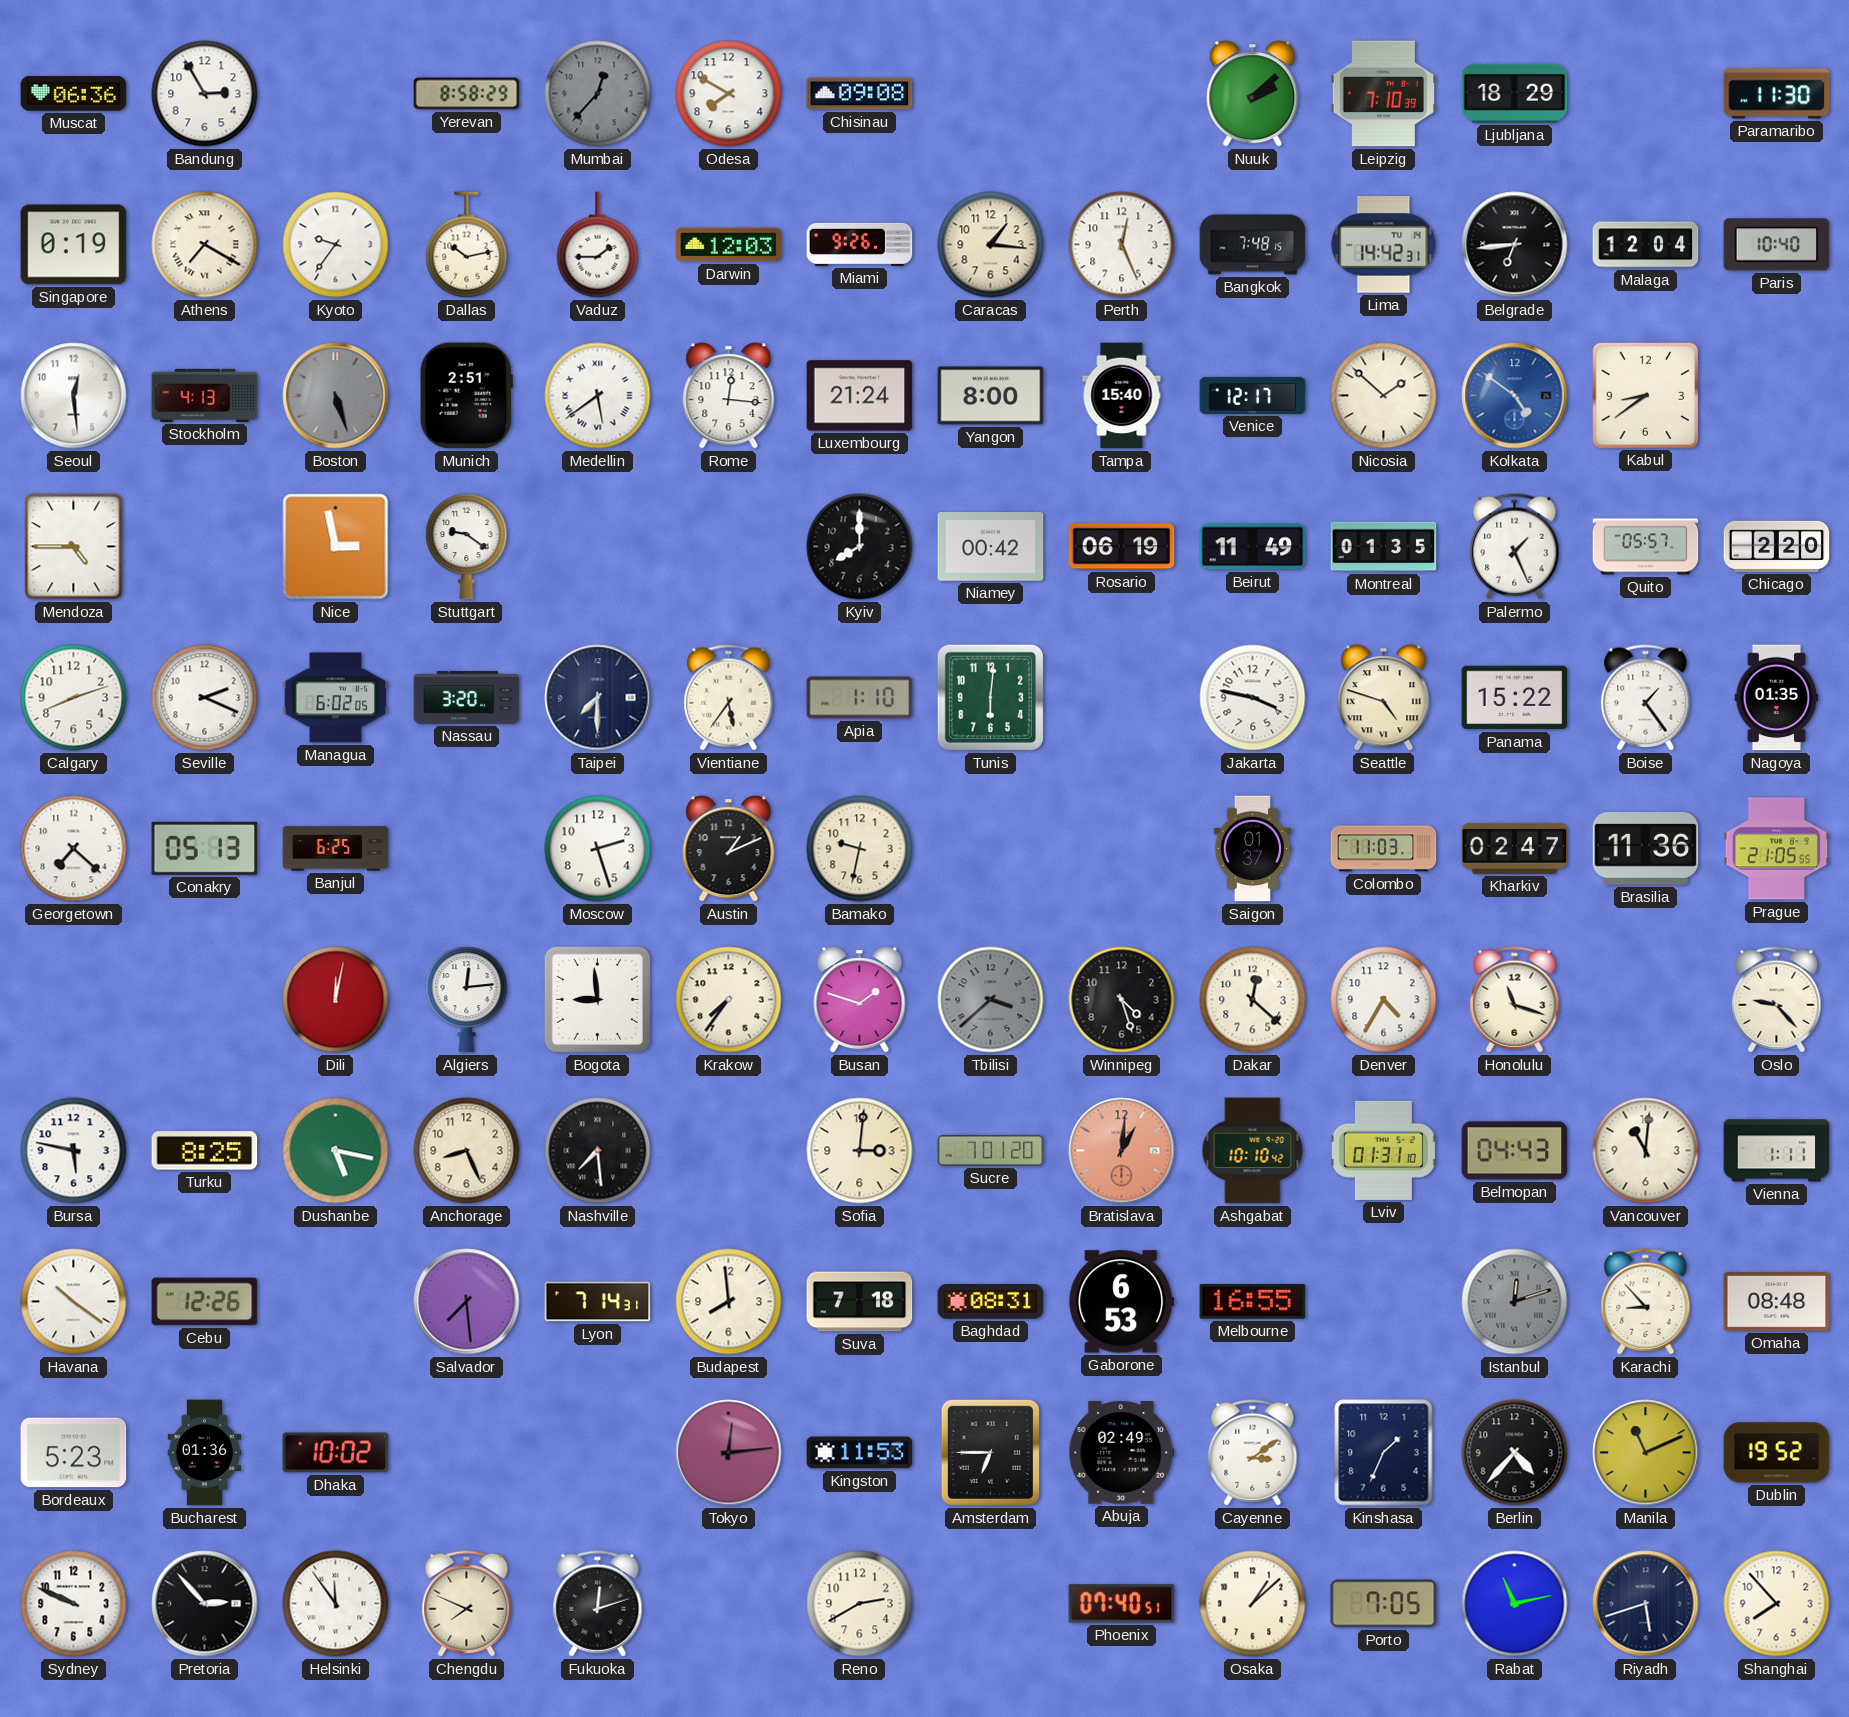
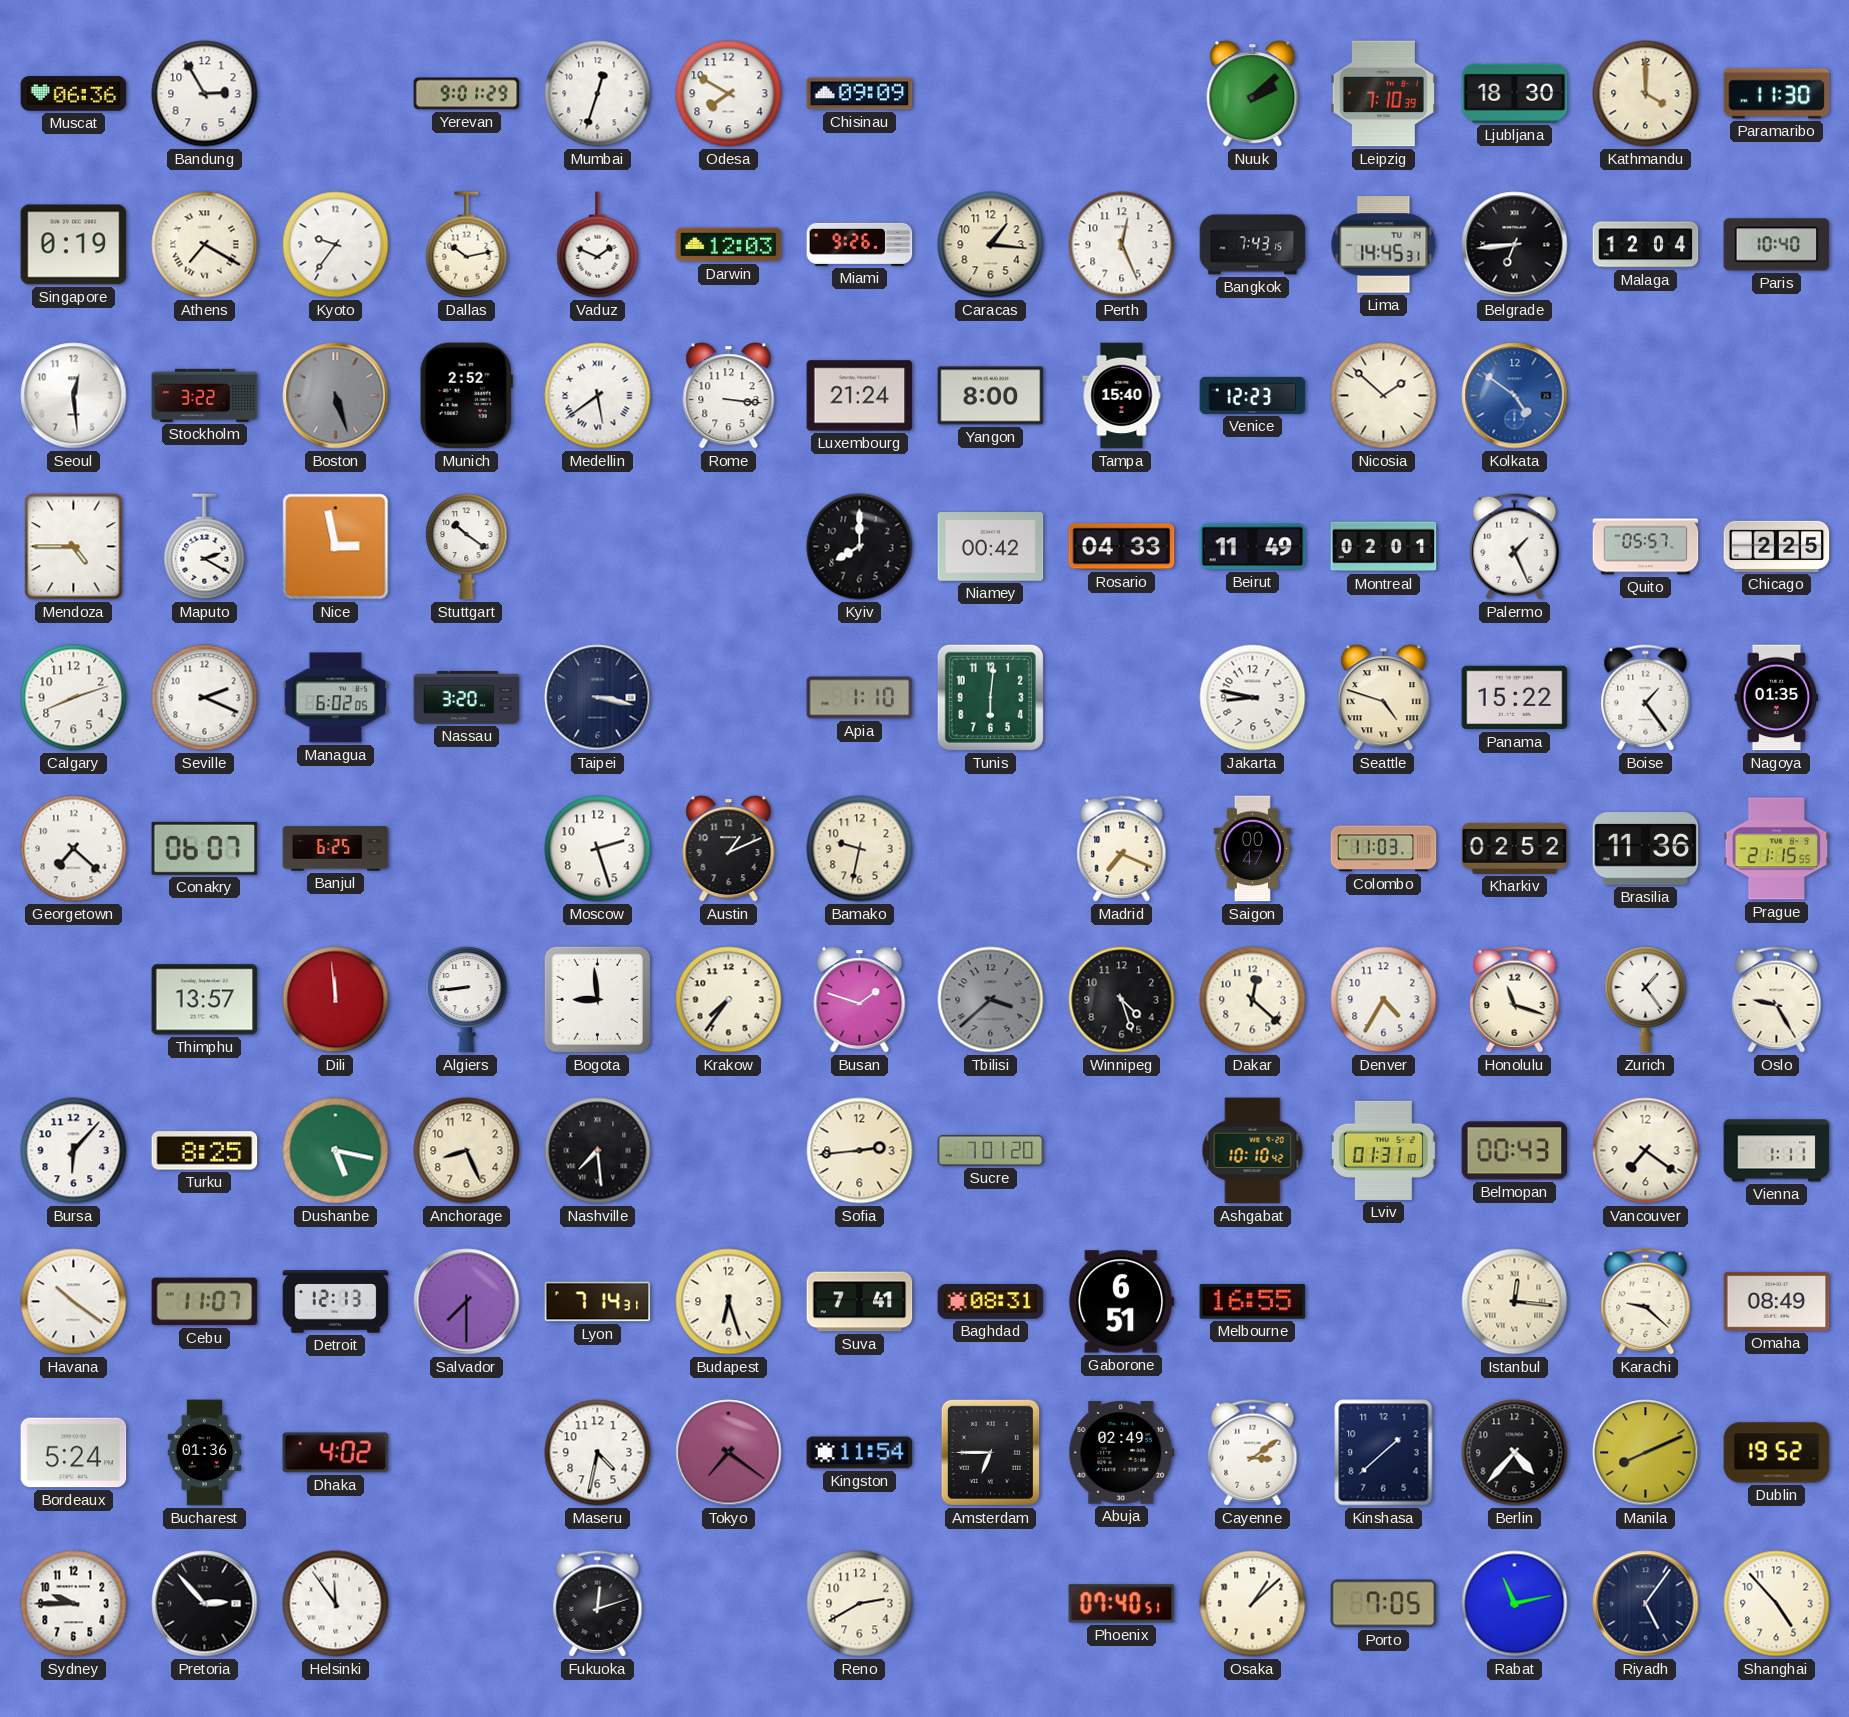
Yerevan: 8:58 -> 9:01 (467, 94)
Mumbai: 12:37 -> 12:33 (598, 94)
Mumbai dial: grey -> white (598, 94)
Chisinau: 09:08 -> 09:09 (860, 94)
Ljubljana: 18:29 -> 18:30 (1515, 93)
Kathmandu: none -> 4:00 (1646, 94)
Vaduz: 1:45 -> 1:49 (598, 245)
Bangkok: 7:48 -> 7:43 (1253, 245)
Lima: 14:42 -> 14:45 (1384, 245)
Stockholm: 4:13 -> 3:22 (205, 395)
Munich: 2:51 -> 2:52 (466, 396)
Rome: 12:16 -> 3:16 (729, 396)
Venice: 12:17 -> 12:23 (1253, 395)
Kabul: 8:39 -> none (1645, 395)
Maputo: none -> 2:20 (205, 547)
Stuttgart: 9:21 -> 10:21 (467, 547)
Rosario: 06:19 -> 04:33 (1122, 547)
Montreal: 01:35 -> 02:01 (1384, 547)
Chicago: 2:20 -> 2:25 (1777, 546)
Taipei: 7:30 -> 3:17 (598, 698)
Vientiane: 5:36 -> none (729, 698)
Jakarta: 3:47 -> 8:47 (1253, 698)
Conakry: 05:13 -> 06:07 (205, 848)
Madrid: none -> 7:19 (1122, 849)
Saigon: 01:37 -> 00:47 (1253, 849)
Kharkiv: 02:47 -> 02:52 (1515, 848)
Prague: 21:05 -> 21:15 (1777, 849)
Thimphu: none -> 13:57 (205, 1000)
Dili: 12:02 -> 11:59 (336, 1000)
Algiers: 12:14 -> 8:44 (467, 1000)
Zurich: none -> 1:24 (1646, 1000)
Oslo: 9:23 -> 9:25 (1777, 1000)
Bursa: 5:47 -> 6:07 (74, 1151)
Sofia: 3:01 -> 2:44 (860, 1151)
Bratislava: 1:01 -> none (1122, 1151)
Belmopan: 04:43 -> 00:43 (1515, 1151)
Vancouver: 11:01 -> 7:21 (1646, 1151)
Cebu: 12:26 -> 11:07 (205, 1302)
Detroit: none -> 12:13 (336, 1302)
Salvador: 7:29 -> 7:30 (467, 1302)
Budapest: 7:59 -> 6:27 (729, 1302)
Suva: 7:18 -> 7:41 (860, 1302)
Gaborone: 6:53 -> 6:51 (1122, 1302)
Istanbul: 12:12 -> 12:16 (1515, 1302)
Istanbul dial: grey -> cream (1515, 1302)
Karachi: 8:53 -> 9:22 (1646, 1302)
Omaha: 08:48 -> 08:49 (1777, 1302)
Bordeaux: 5:23 -> 5:24 (74, 1453)
Dhaka: 10:02 -> 4:02 (336, 1453)
Maseru: none -> 4:32 (598, 1453)
Tokyo: 12:14 -> 7:21 (729, 1453)
Kingston: 11:53 -> 11:54 (860, 1453)
Kinshasa: 1:34 -> 1:38 (1384, 1453)
Manila: 11:11 -> 8:11 (1646, 1453)
Sydney: 9:49 -> 9:45 (74, 1604)
Chengdu: 7:49 -> none (467, 1604)
Riyadh: 5:42 -> 5:06 (1646, 1604)
Shanghai: 7:53 -> 4:53 (1777, 1604)
